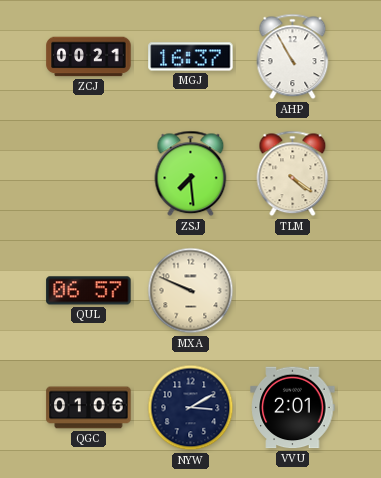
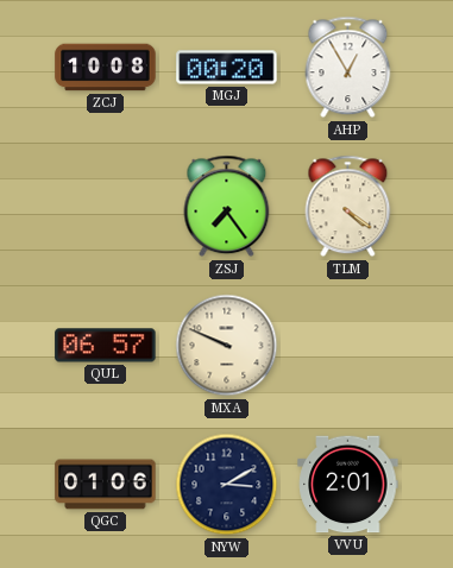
ZCJ: 00:21 -> 10:08 (106, 68)
MGJ: 16:37 -> 00:20 (227, 68)
AHP: 10:55 -> 12:55 (348, 68)
ZSJ: 7:29 -> 7:24 (227, 207)
